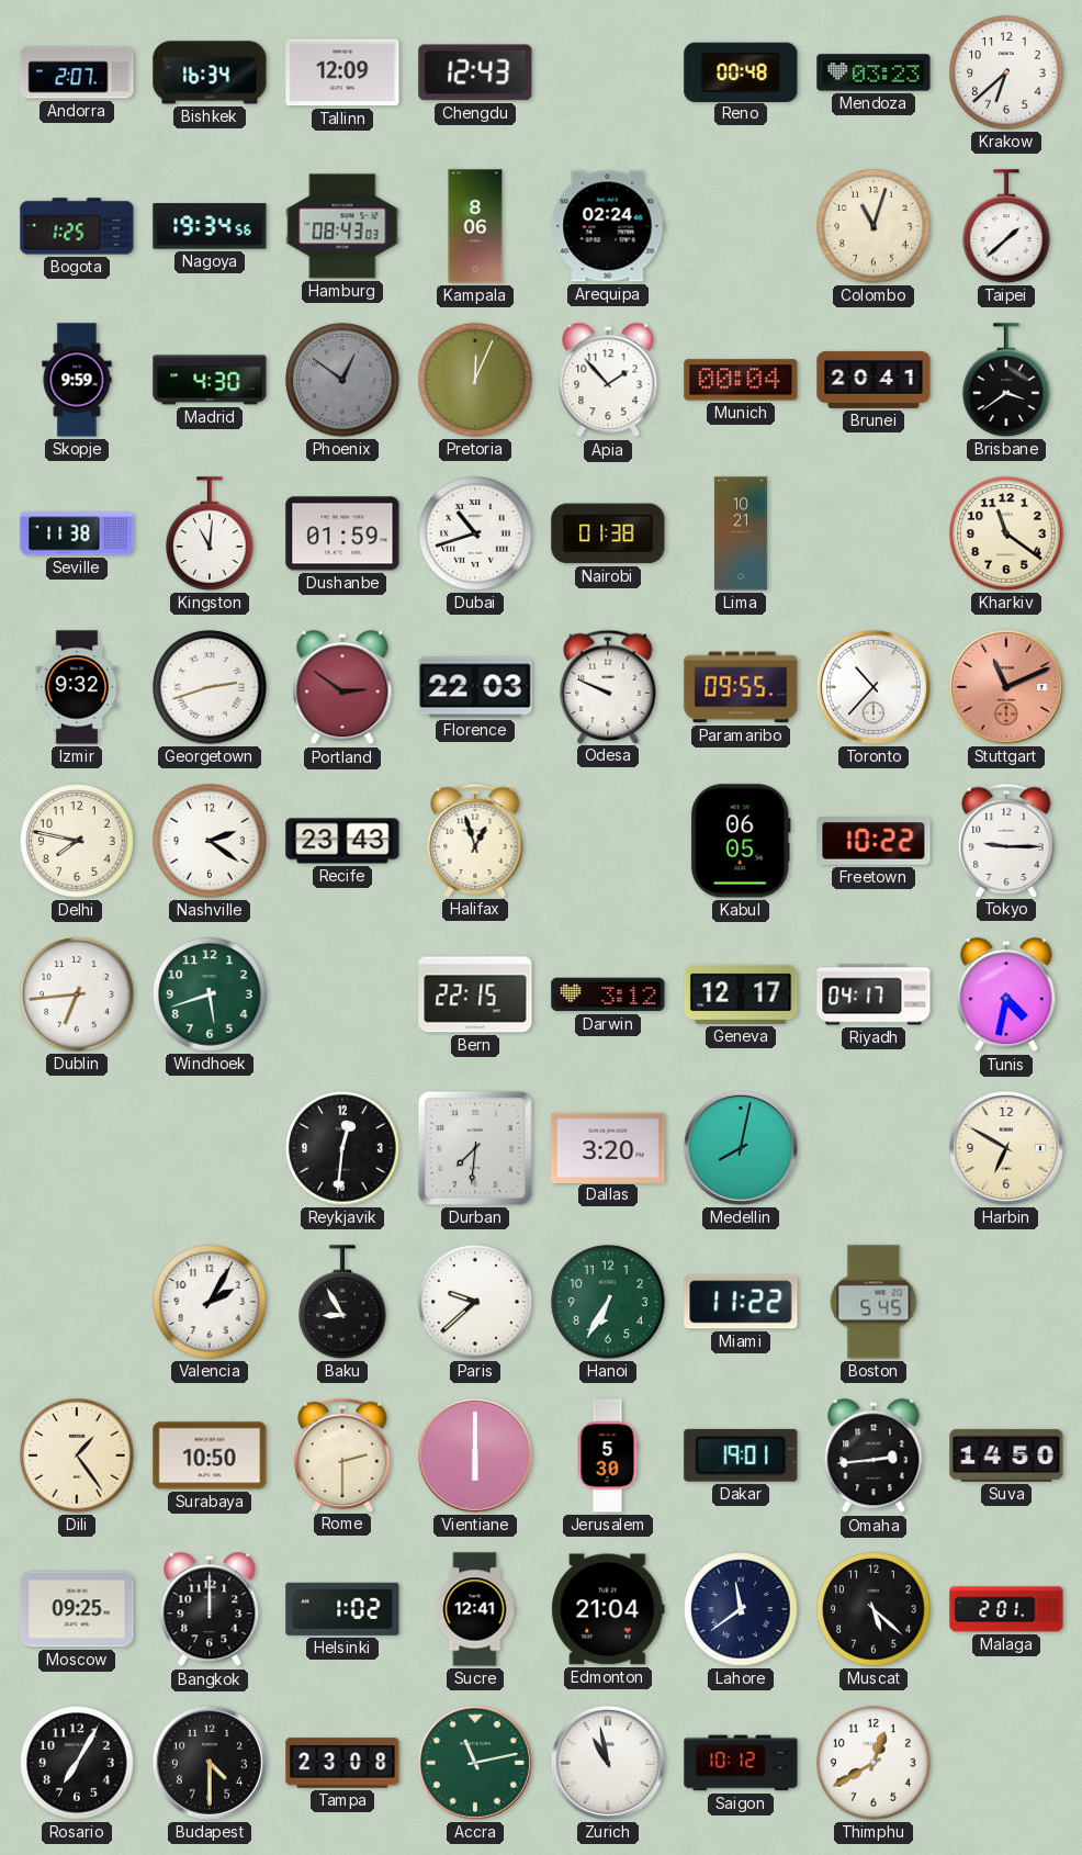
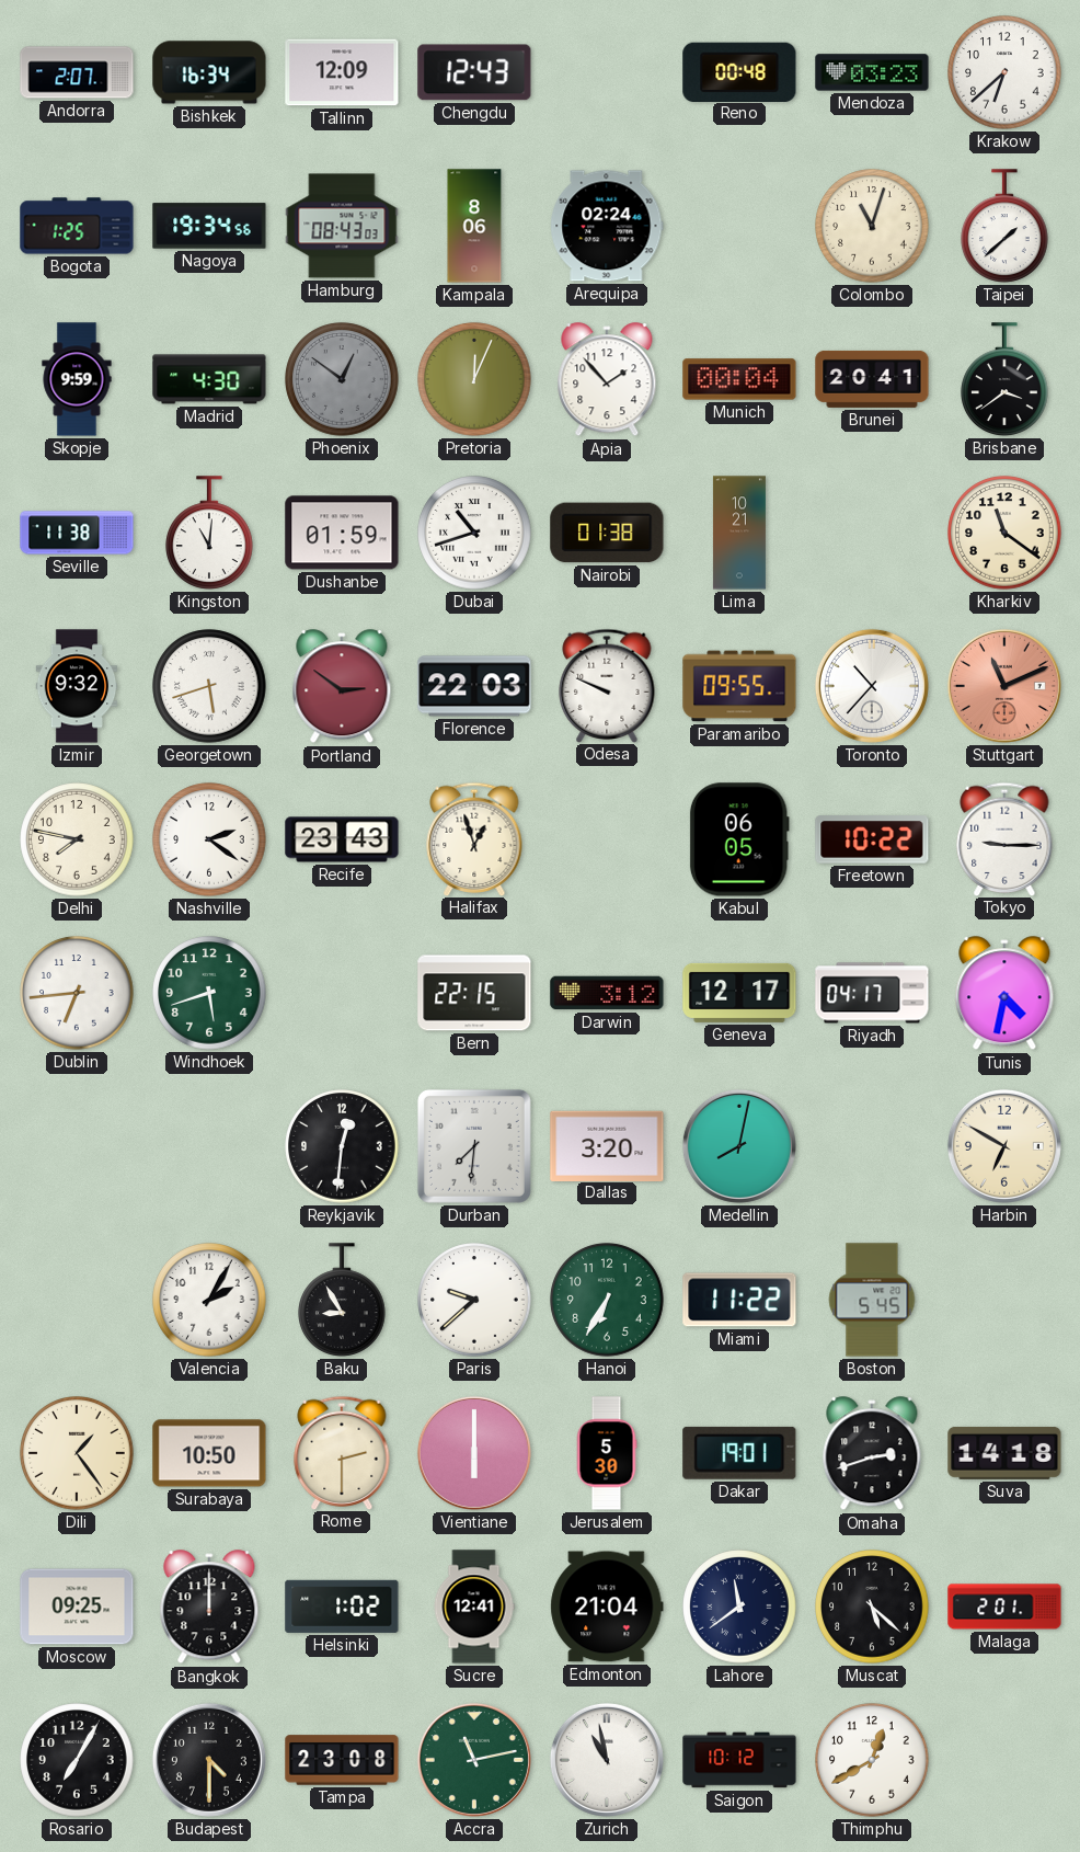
Georgetown: 2:42 -> 5:42 (209, 686)
Omaha: 2:44 -> 2:42 (872, 1454)
Suva: 14:50 -> 14:18 (1004, 1453)
